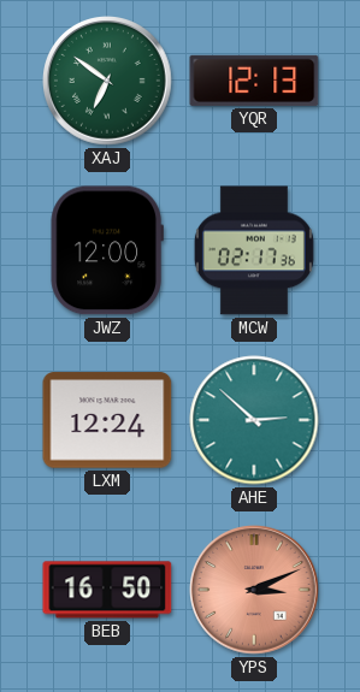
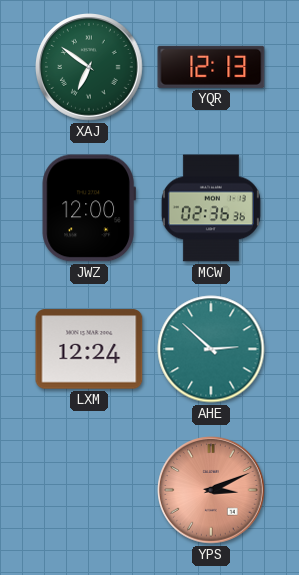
MCW: 02:17 -> 02:36 (211, 208)
BEB: 16:50 -> none (107, 590)
